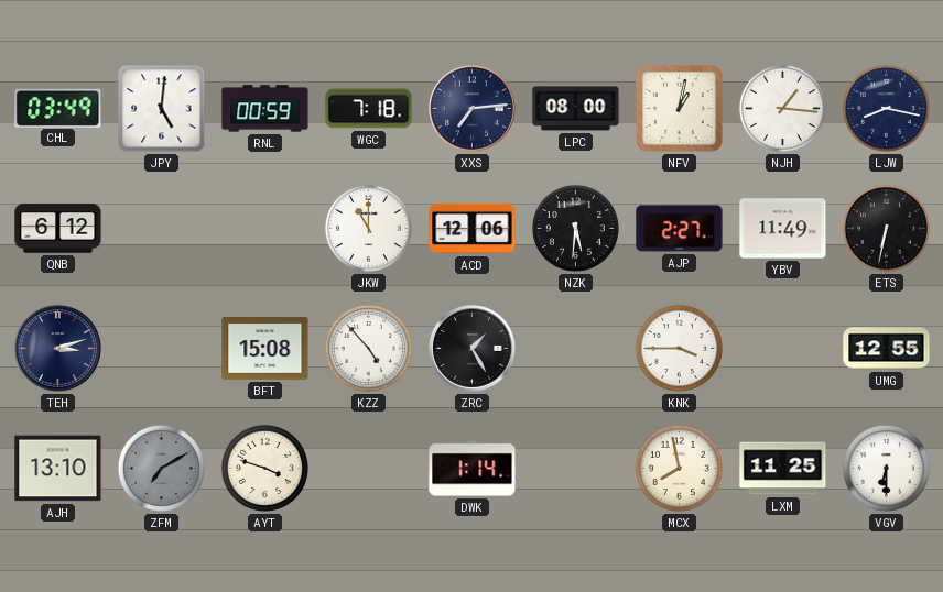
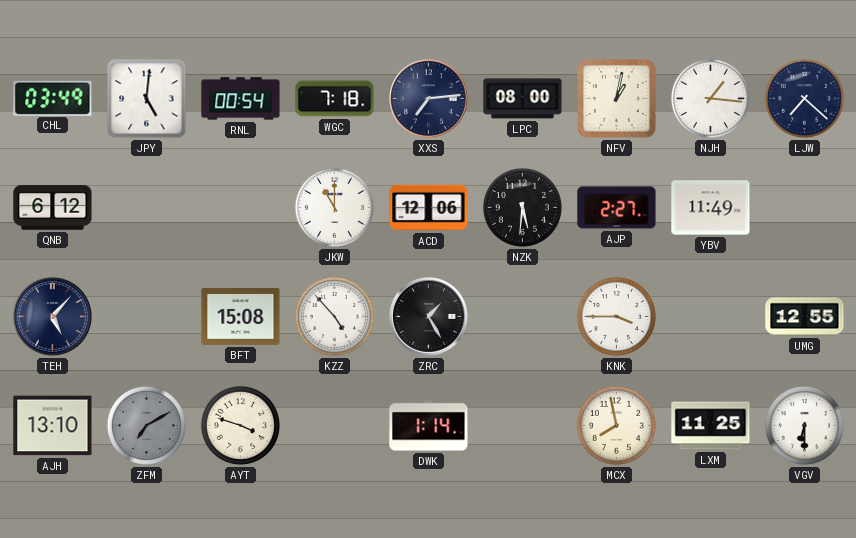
RNL: 00:59 -> 00:54 (241, 99)
LJW: 8:17 -> 7:22 (804, 98)
ETS: 6:32 -> none (886, 228)
TEH: 3:12 -> 5:07 (53, 317)
